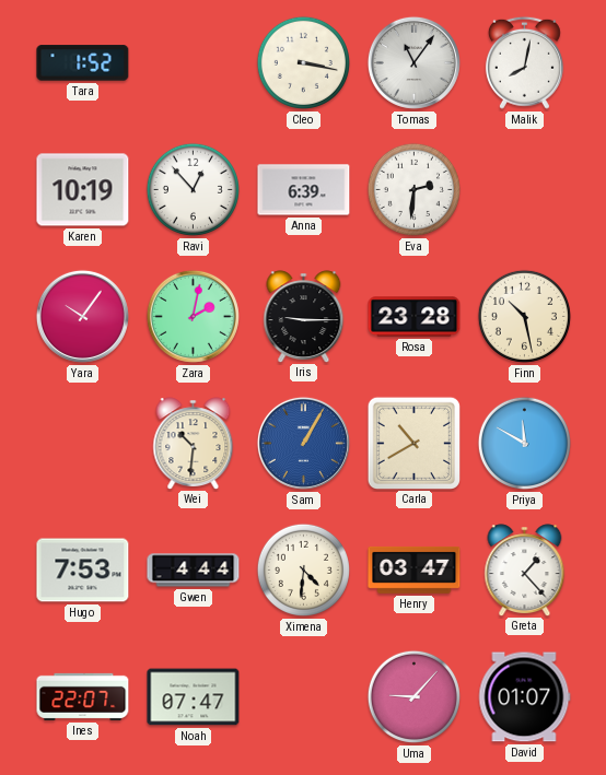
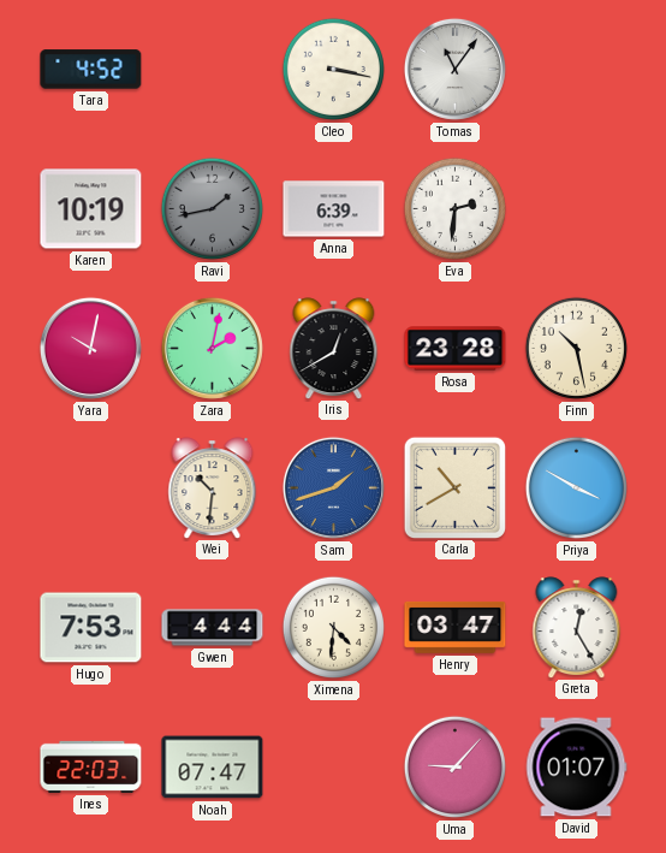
Tara: 1:52 -> 4:52 (91, 70)
Malik: 8:02 -> none (524, 62)
Ravi: 12:53 -> 1:43 (212, 208)
Ravi dial: white -> grey (212, 208)
Yara: 10:06 -> 10:02 (90, 348)
Iris: 9:15 -> 12:40 (334, 348)
Sam: 1:05 -> 1:42 (333, 487)
Priya: 11:50 -> 3:50 (576, 487)
Greta: 1:23 -> 12:25 (577, 627)
Ines: 22:07 -> 22:03 (91, 766)
